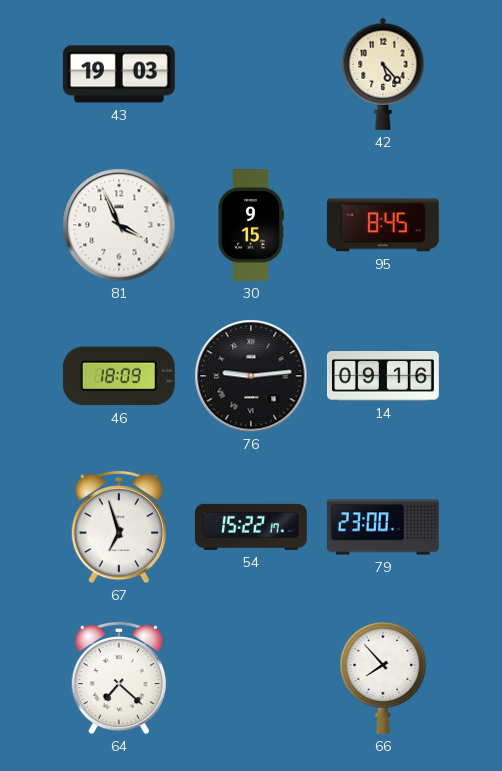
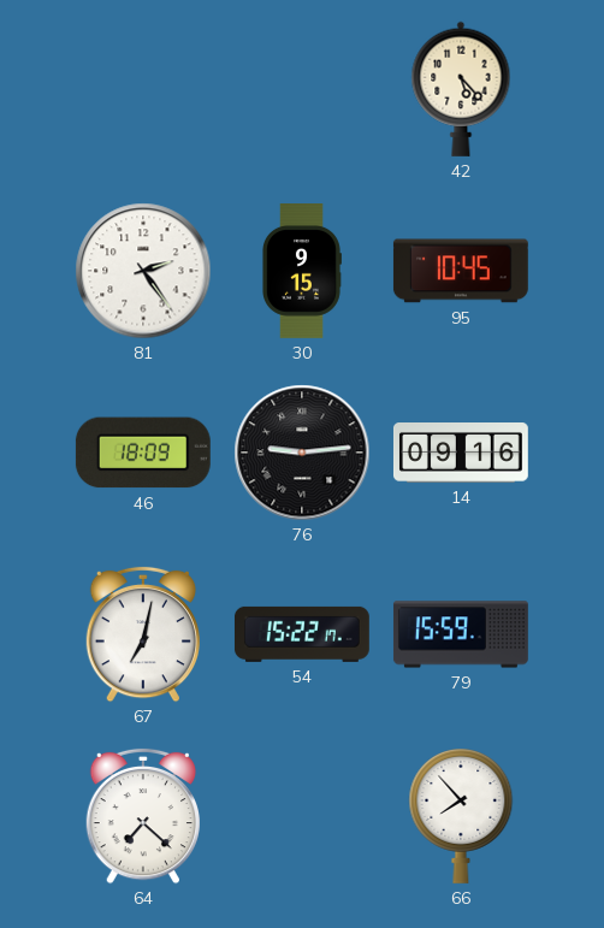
43: 19:03 -> none (119, 74)
81: 3:56 -> 2:24 (143, 271)
95: 8:45 -> 10:45 (461, 271)
67: 6:57 -> 7:02 (142, 634)
79: 23:00 -> 15:59 (461, 634)
